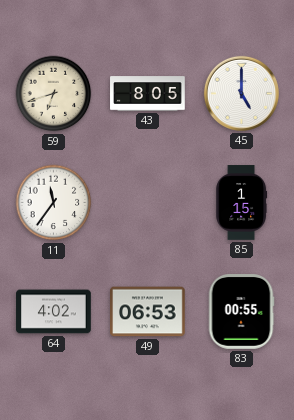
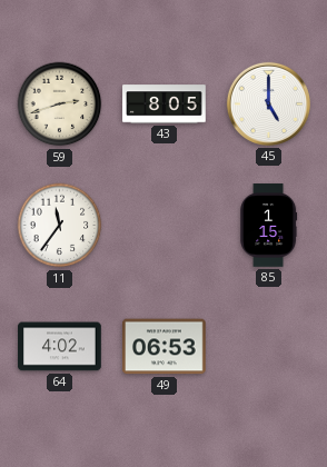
59: 6:42 -> 2:42 (60, 105)
83: 00:55 -> none (241, 312)
